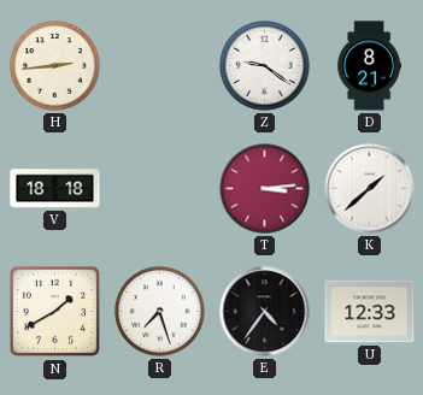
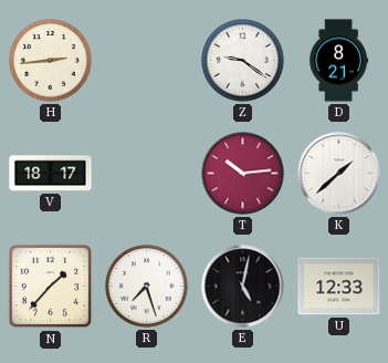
V: 18:18 -> 18:17 (51, 174)
T: 3:14 -> 10:14 (243, 174)
N: 1:40 -> 1:37 (51, 287)
E: 4:36 -> 5:02 (243, 287)
